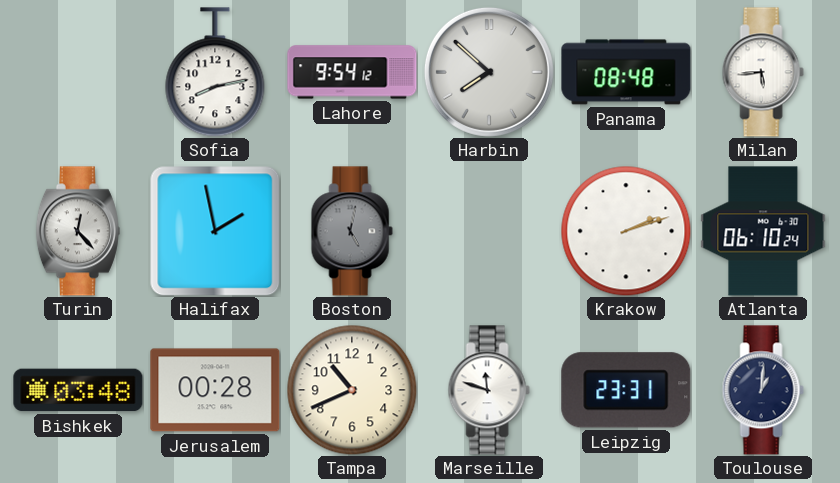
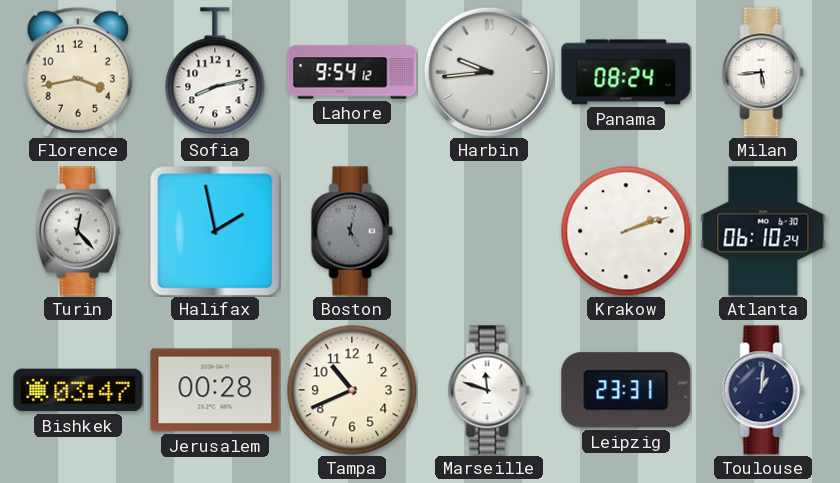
Florence: none -> 3:43 (78, 72)
Harbin: 7:52 -> 9:44 (489, 72)
Panama: 08:48 -> 08:24 (626, 72)
Bishkek: 03:48 -> 03:47 (78, 390)
